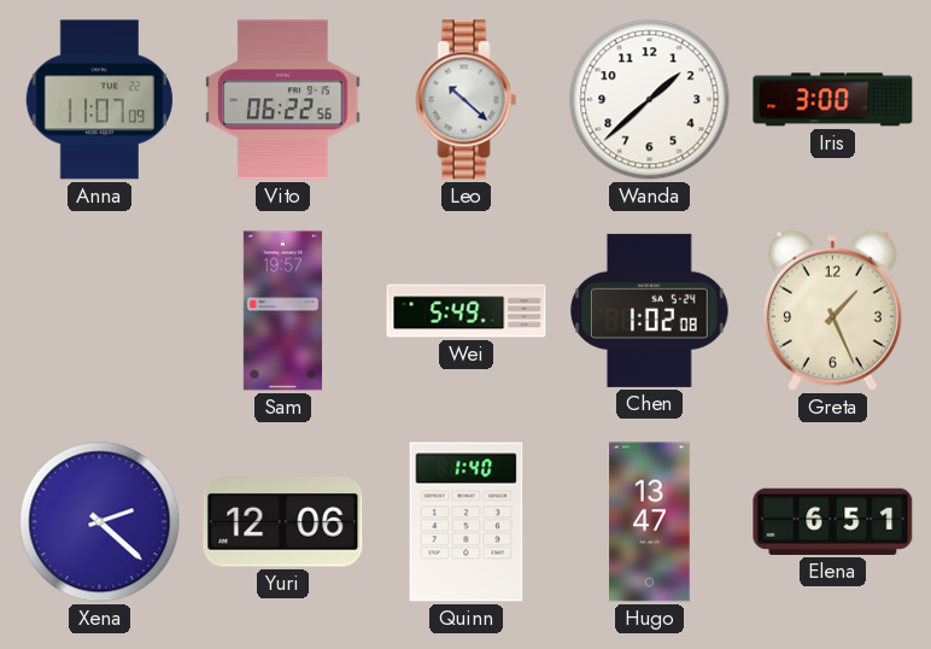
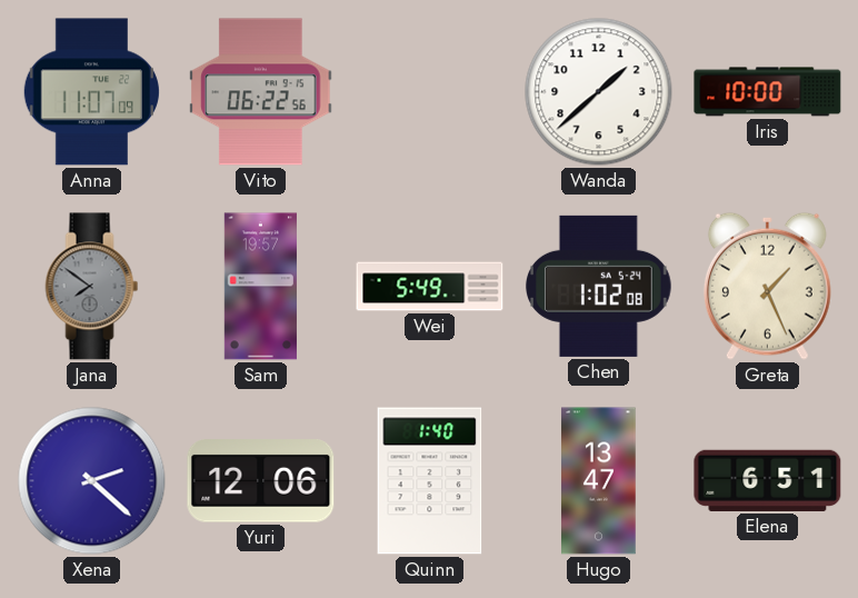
Leo: 10:22 -> none (467, 100)
Iris: 3:00 -> 10:00 (768, 92)
Jana: none -> 7:51 (92, 287)
